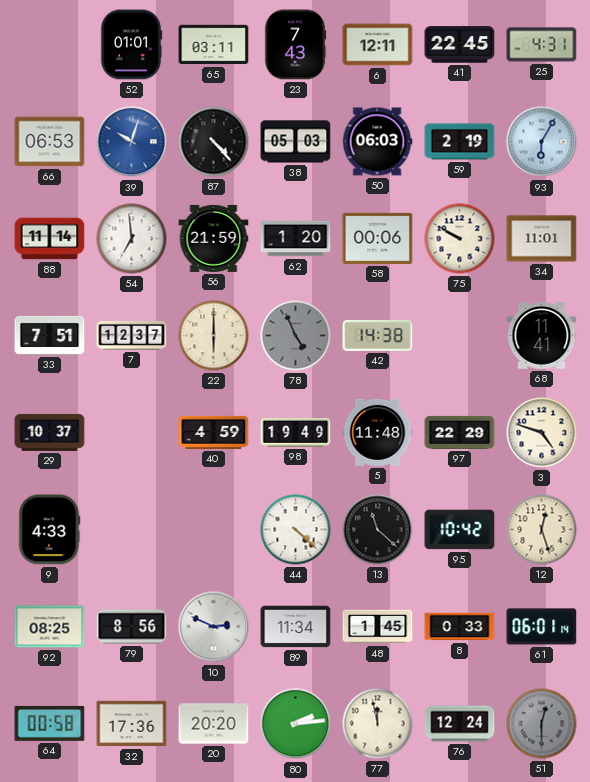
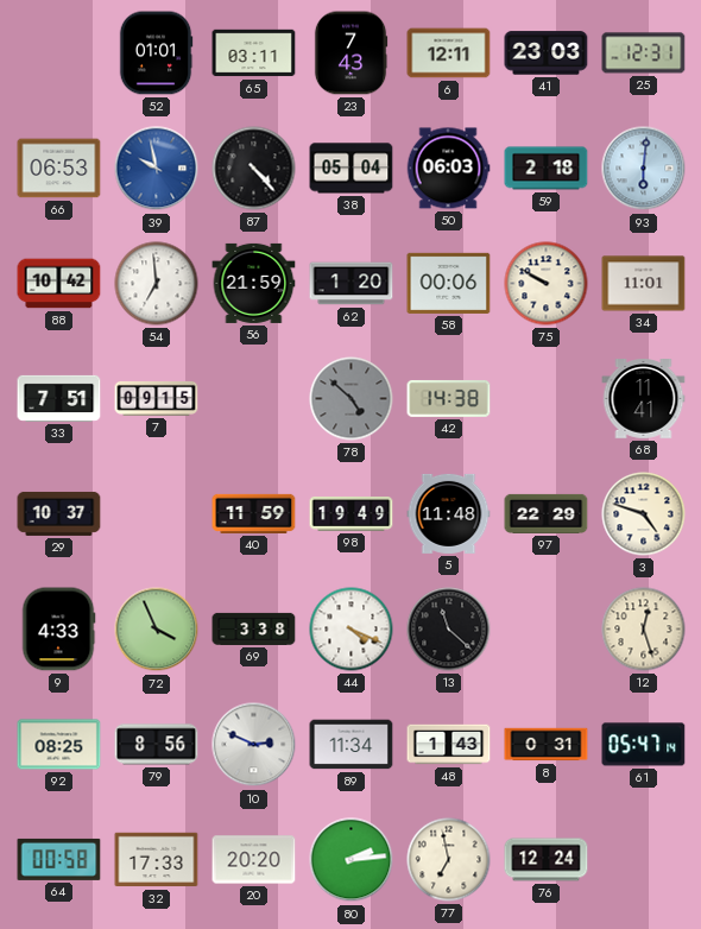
41: 22:45 -> 23:03 (547, 53)
25: 4:31 -> 12:31 (644, 53)
39: 10:03 -> 9:58 (157, 169)
38: 05:03 -> 05:04 (352, 169)
59: 2:19 -> 2:18 (547, 169)
93: 6:05 -> 6:01 (644, 169)
88: 11:14 -> 10:42 (59, 284)
7: 12:37 -> 09:15 (157, 398)
22: 6:00 -> none (214, 336)
78: 4:56 -> 4:52 (352, 399)
40: 4:59 -> 11:59 (254, 513)
72: none -> 3:56 (157, 630)
69: none -> 3:38 (254, 628)
44: 4:22 -> 4:19 (352, 630)
95: 10:42 -> none (460, 530)
48: 1:45 -> 1:43 (449, 745)
8: 0:33 -> 0:31 (547, 745)
61: 06:01 -> 05:47 (644, 745)
32: 17:36 -> 17:33 (157, 860)
77: 11:58 -> 6:58 (449, 860)
51: 12:30 -> none (542, 724)
